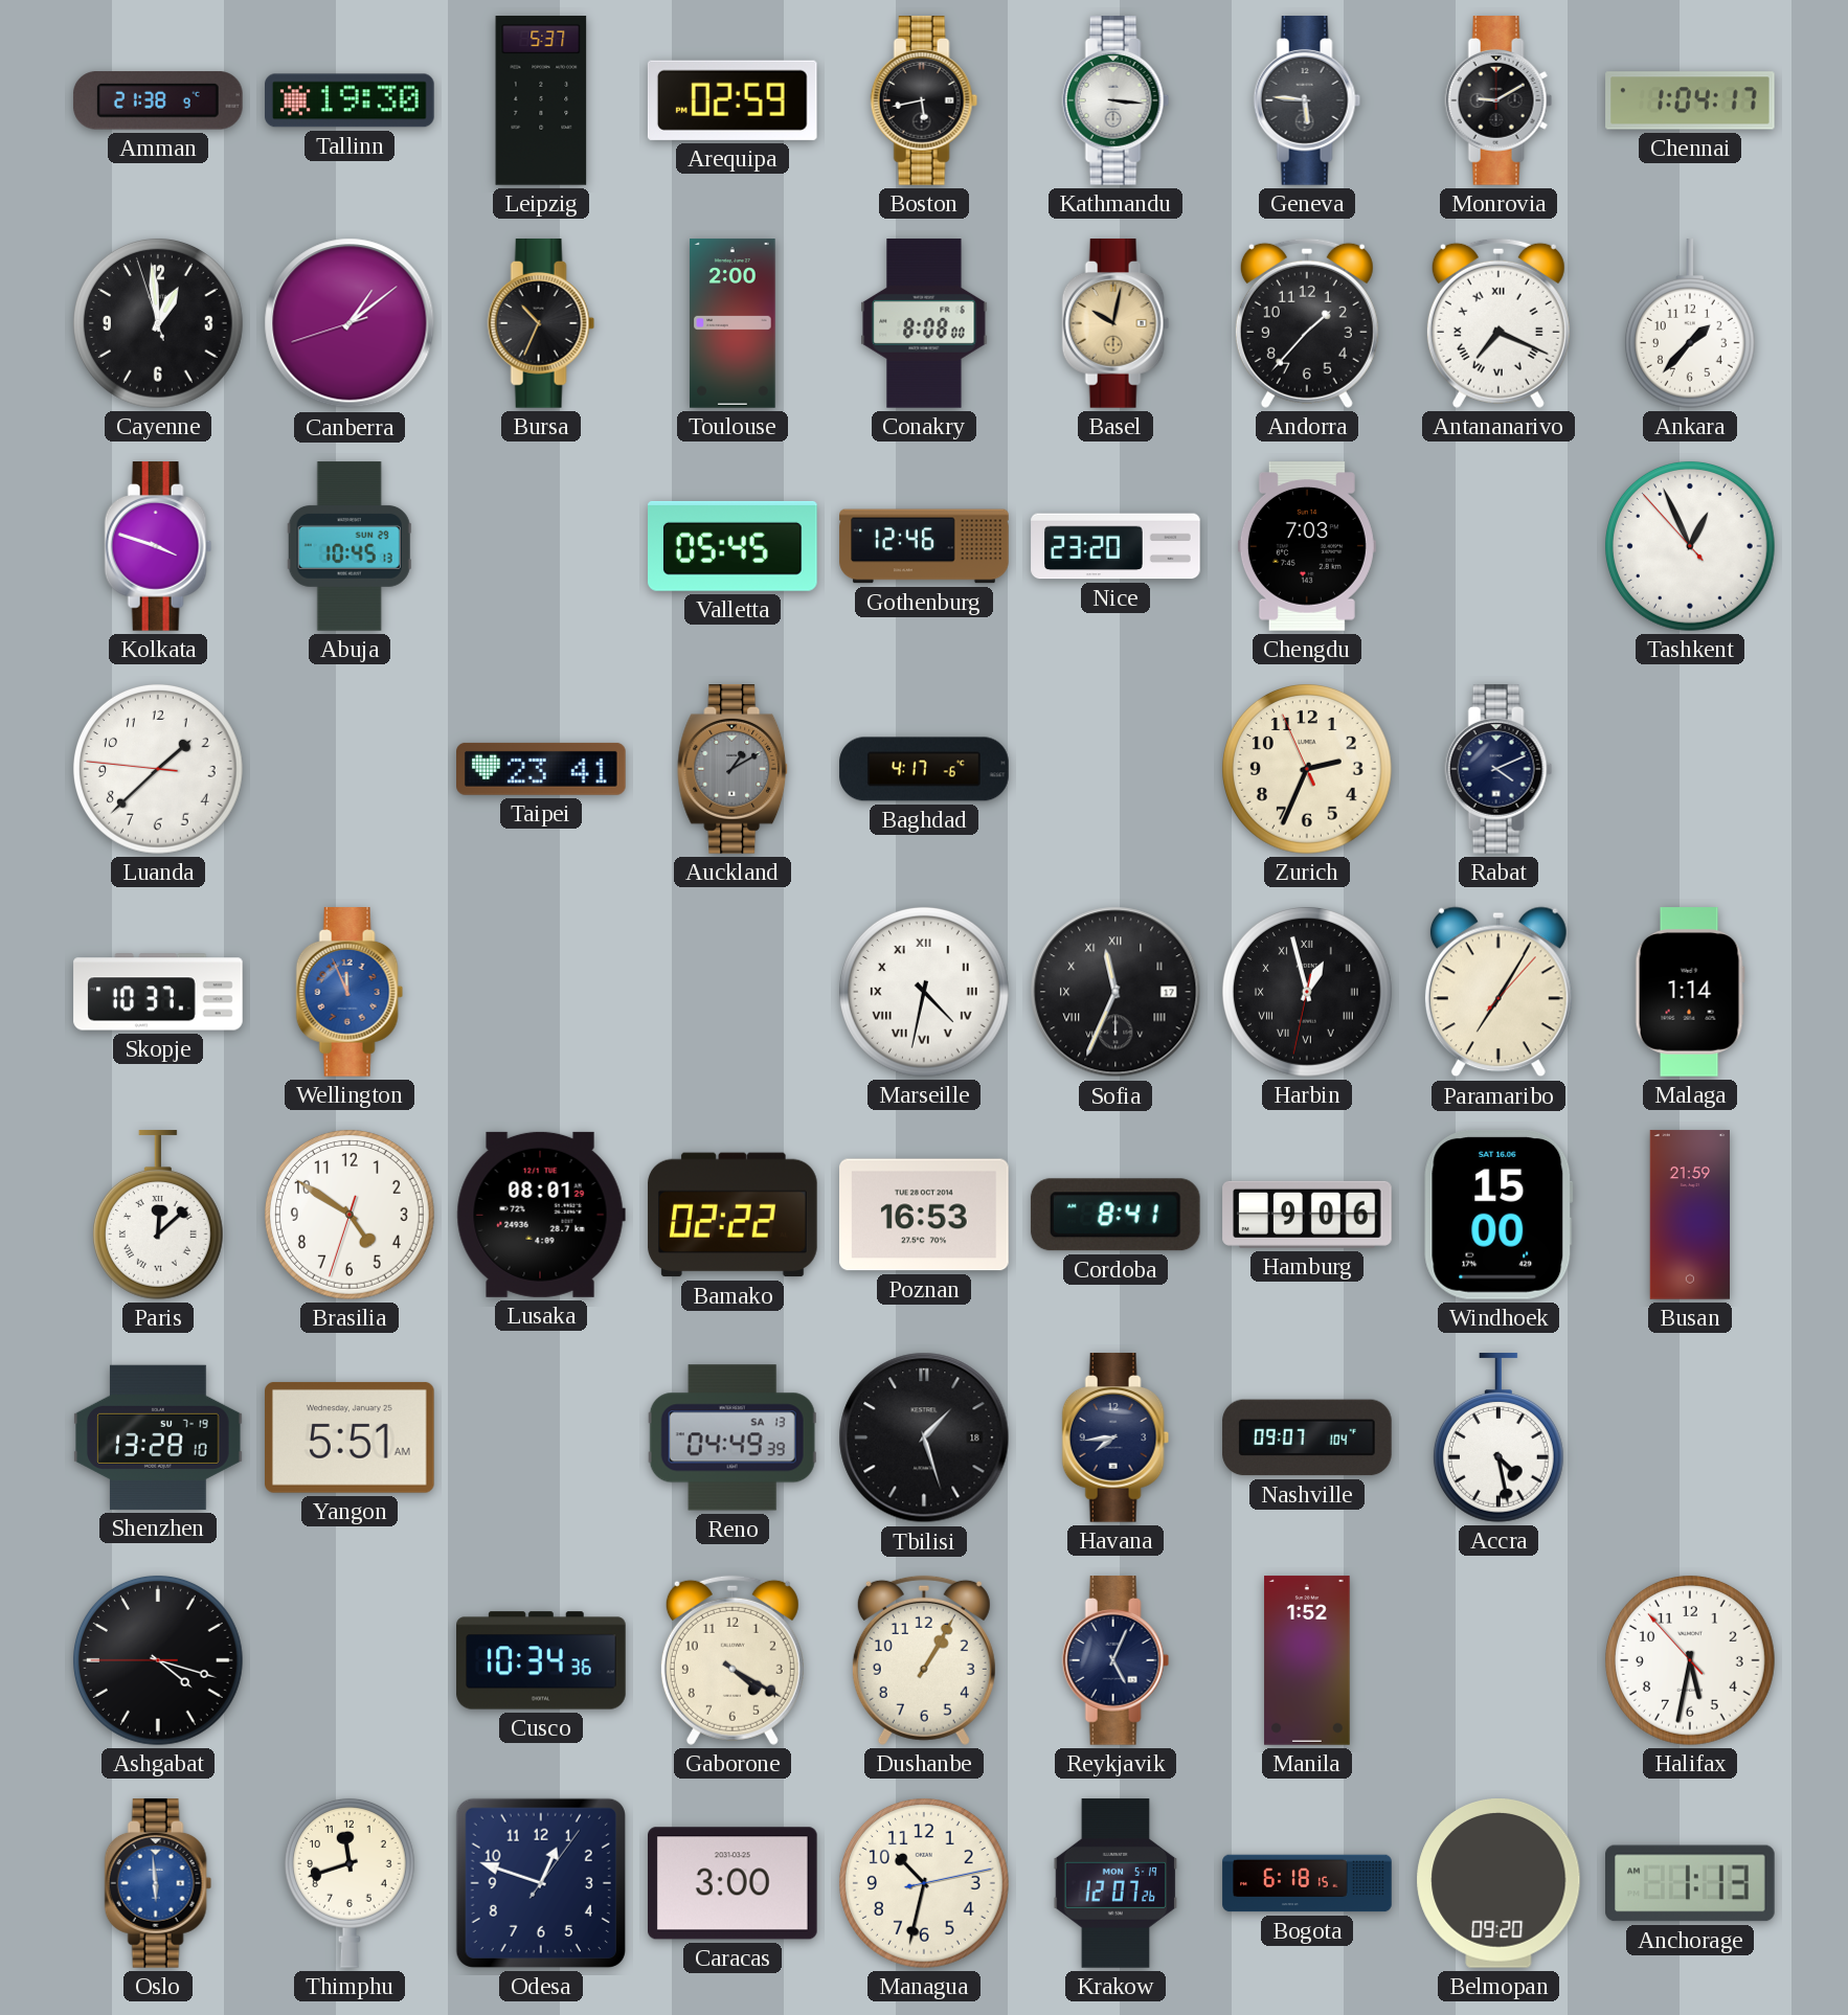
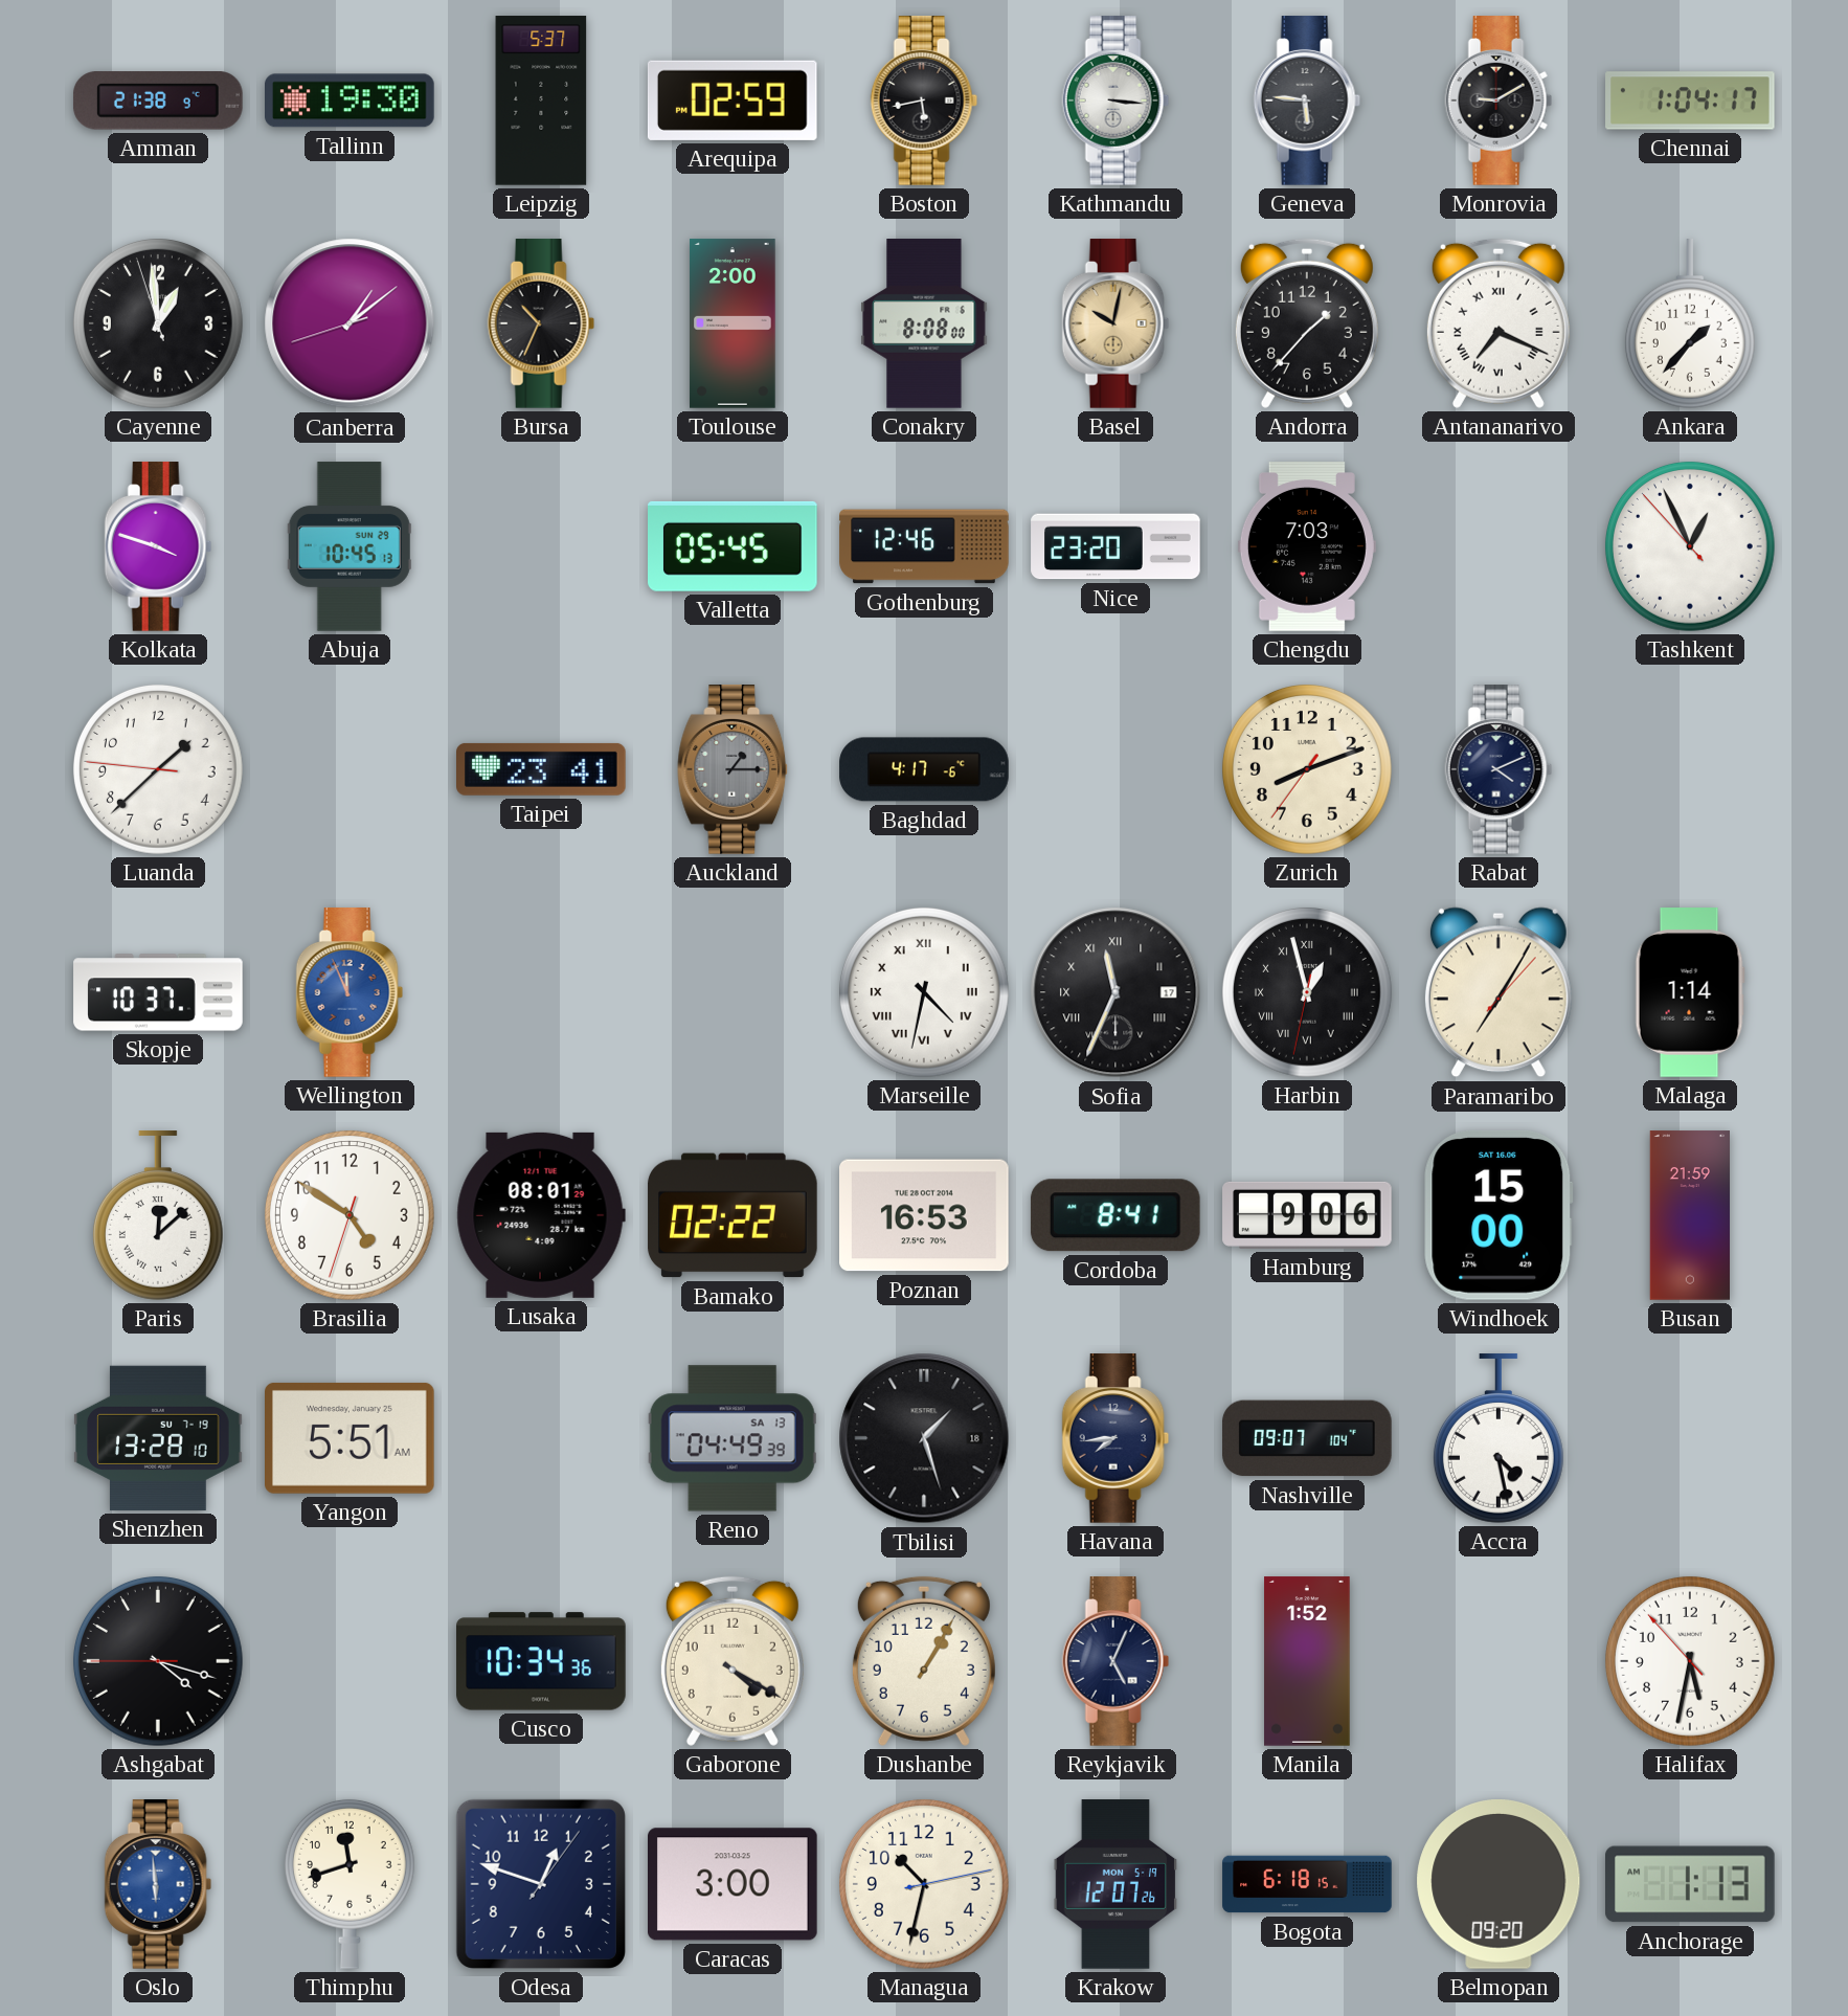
Auckland: 1:10 -> 1:15 (734, 769)
Zurich: 2:33 -> 8:11 (1307, 769)
